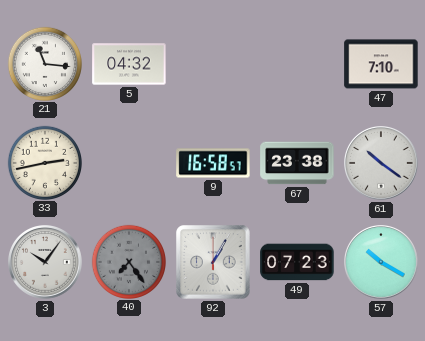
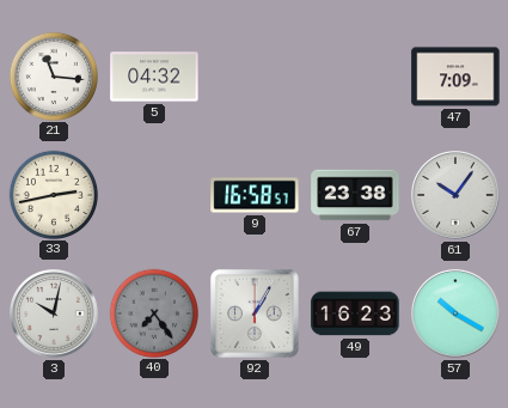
47: 7:10 -> 7:09 (455, 77)
61: 10:21 -> 10:06 (457, 196)
3: 10:06 -> 10:02 (55, 315)
49: 07:23 -> 16:23 (355, 313)
